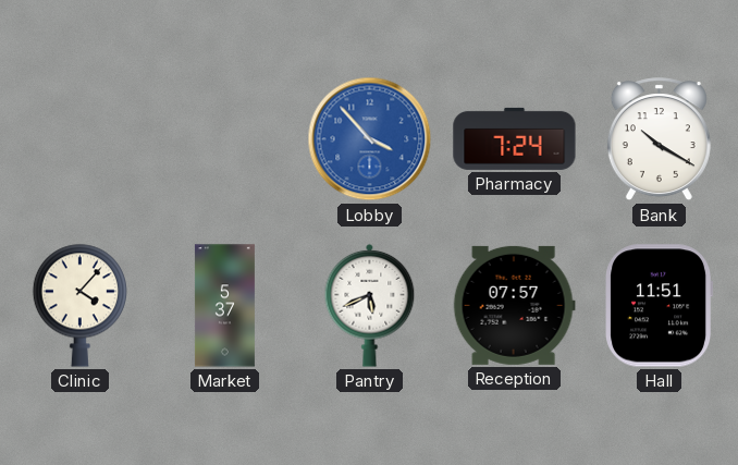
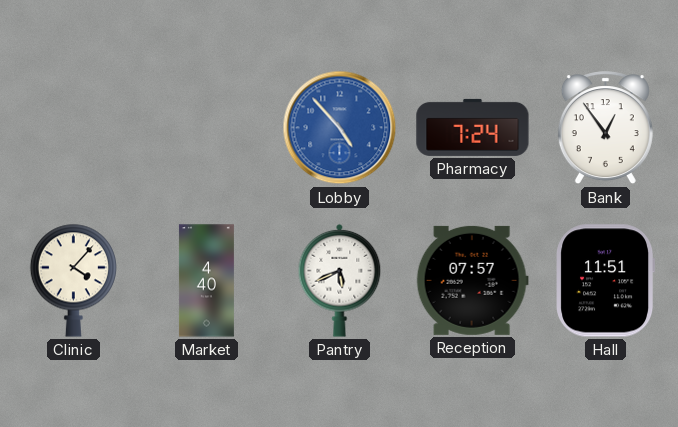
Lobby: 3:53 -> 4:53 (340, 128)
Bank: 10:20 -> 12:54 (605, 128)
Market: 5:37 -> 4:40 (206, 281)
